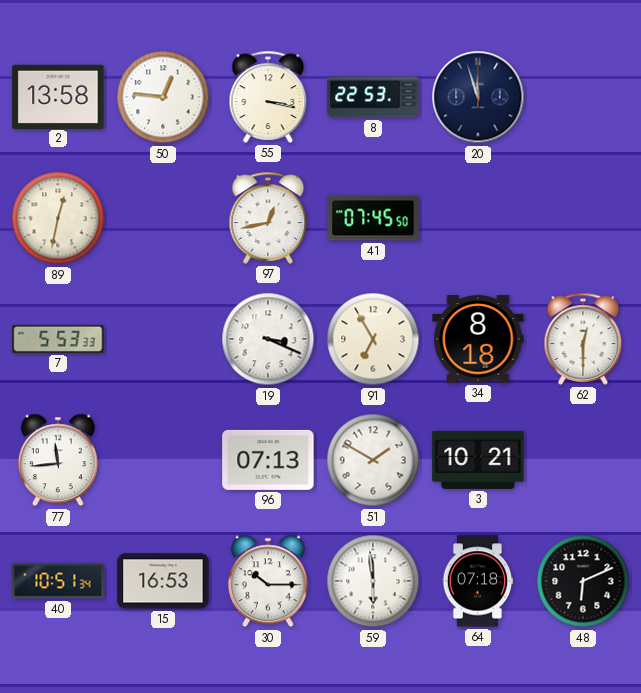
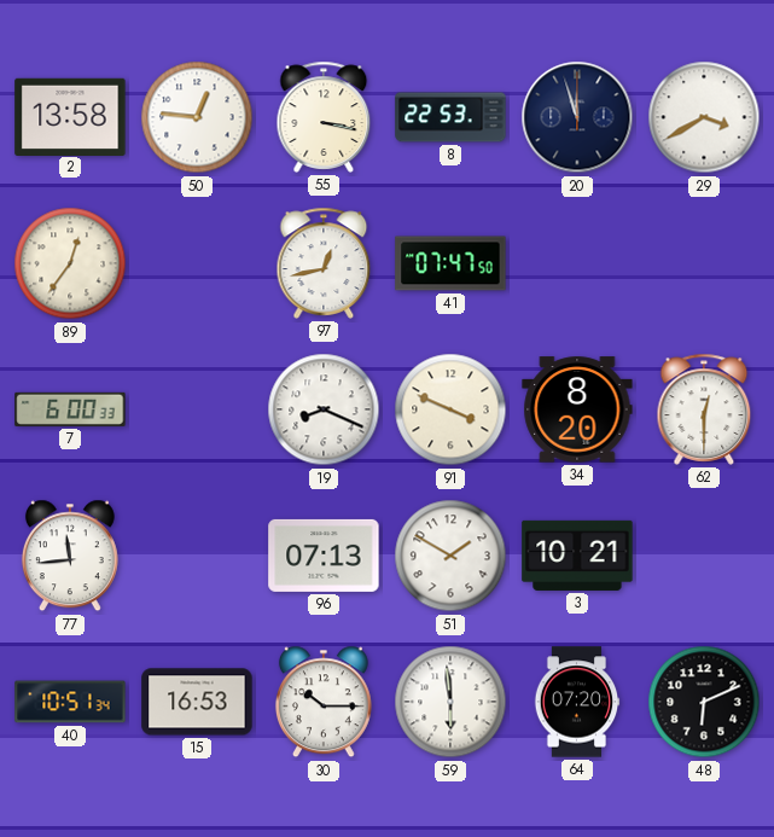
29: none -> 3:40 (704, 117)
89: 12:32 -> 12:36 (70, 263)
41: 07:45 -> 07:47 (450, 263)
7: 5:53 -> 6:00 (70, 409)
19: 3:19 -> 8:19 (324, 409)
91: 6:55 -> 3:49 (450, 409)
34: 8:18 -> 8:20 (577, 409)
64: 07:18 -> 07:20 (577, 702)
